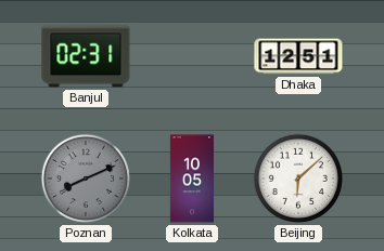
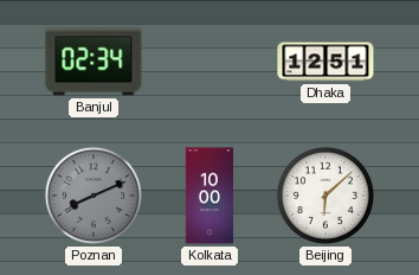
Banjul: 02:31 -> 02:34 (94, 62)
Kolkata: 10:05 -> 10:00 (208, 196)
